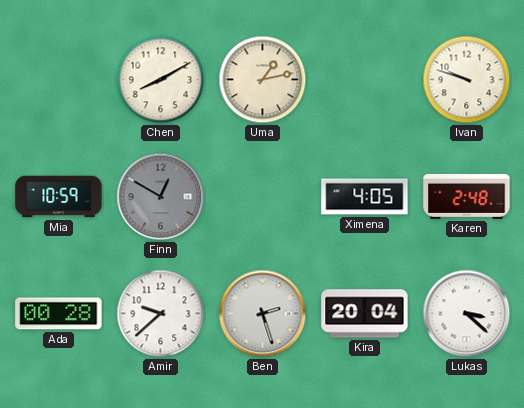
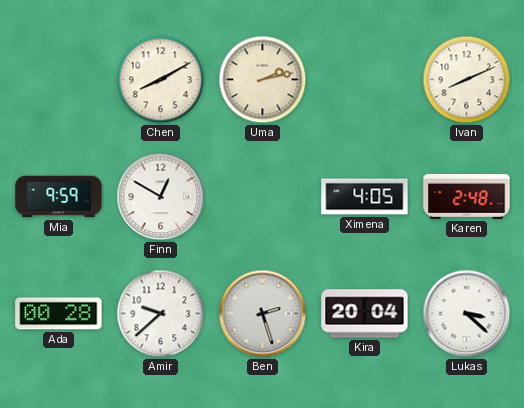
Uma: 1:13 -> 2:13 (263, 80)
Ivan: 9:48 -> 8:11 (467, 80)
Mia: 10:59 -> 9:59 (59, 197)
Finn dial: grey -> white (161, 197)
